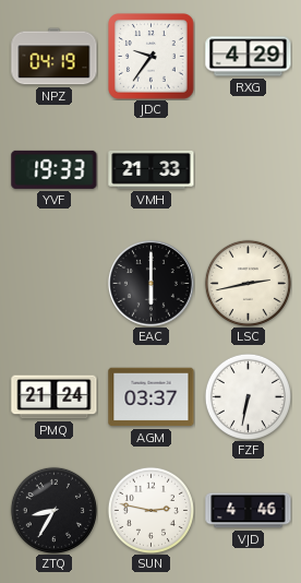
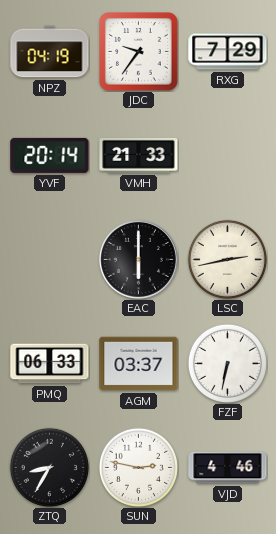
RXG: 4:29 -> 7:29 (228, 52)
YVF: 19:33 -> 20:14 (50, 155)
PMQ: 21:24 -> 06:33 (50, 364)
